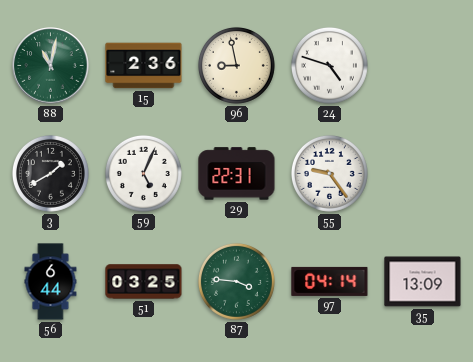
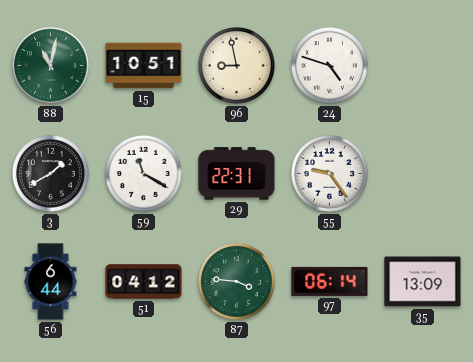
15: 2:36 -> 10:51 (144, 66)
59: 5:04 -> 11:20 (143, 173)
51: 03:25 -> 04:12 (144, 282)
97: 04:14 -> 06:14 (330, 281)
